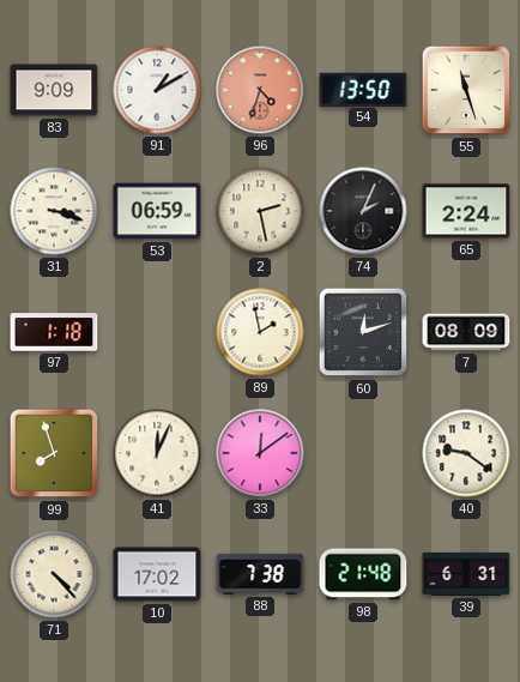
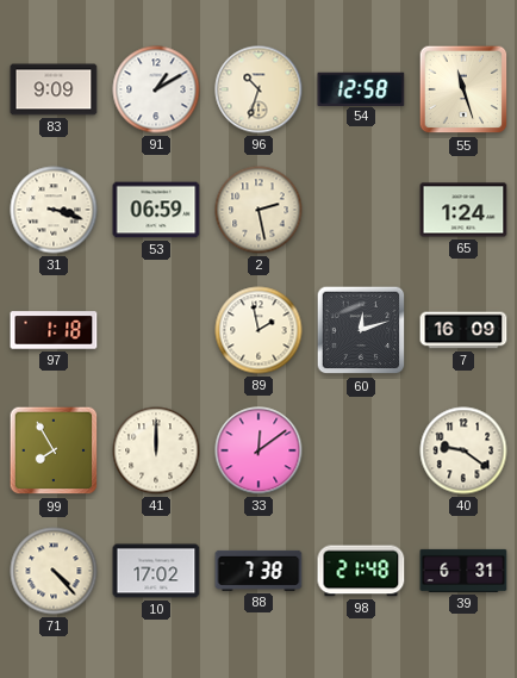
96: 4:33 -> 10:33 (258, 89)
96 dial: salmon -> cream (258, 89)
54: 13:50 -> 12:58 (361, 88)
74: 2:04 -> none (363, 211)
65: 2:24 -> 1:24 (463, 210)
7: 08:09 -> 16:09 (463, 330)
99: 7:57 -> 7:55 (54, 450)
41: 12:04 -> 12:00 (156, 450)
